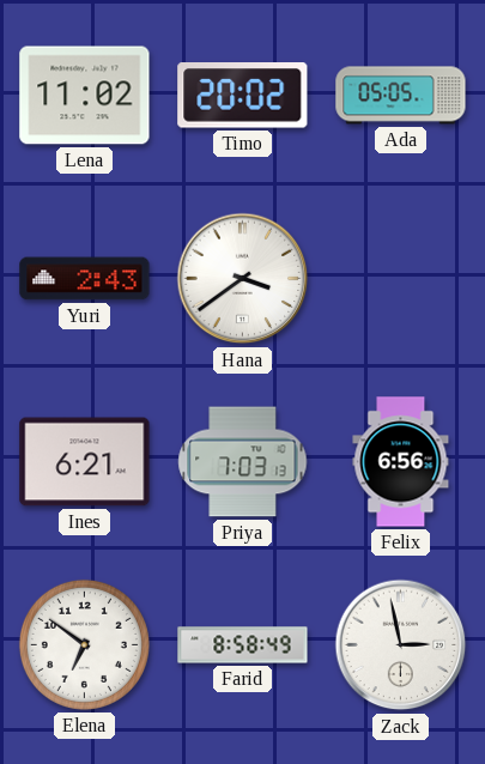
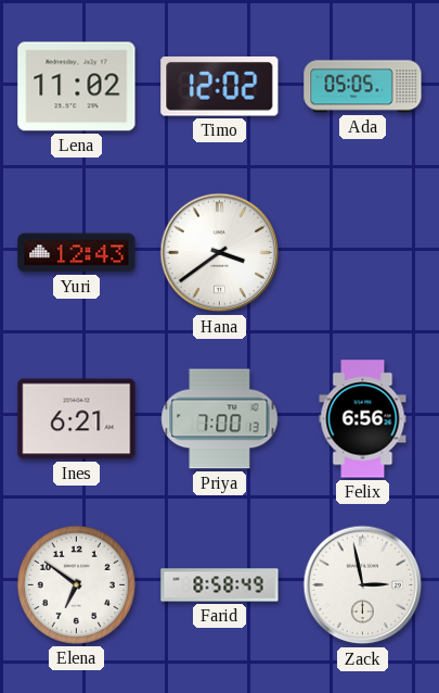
Timo: 20:02 -> 12:02 (220, 87)
Yuri: 2:43 -> 12:43 (77, 253)
Priya: 7:03 -> 7:00 (220, 419)
